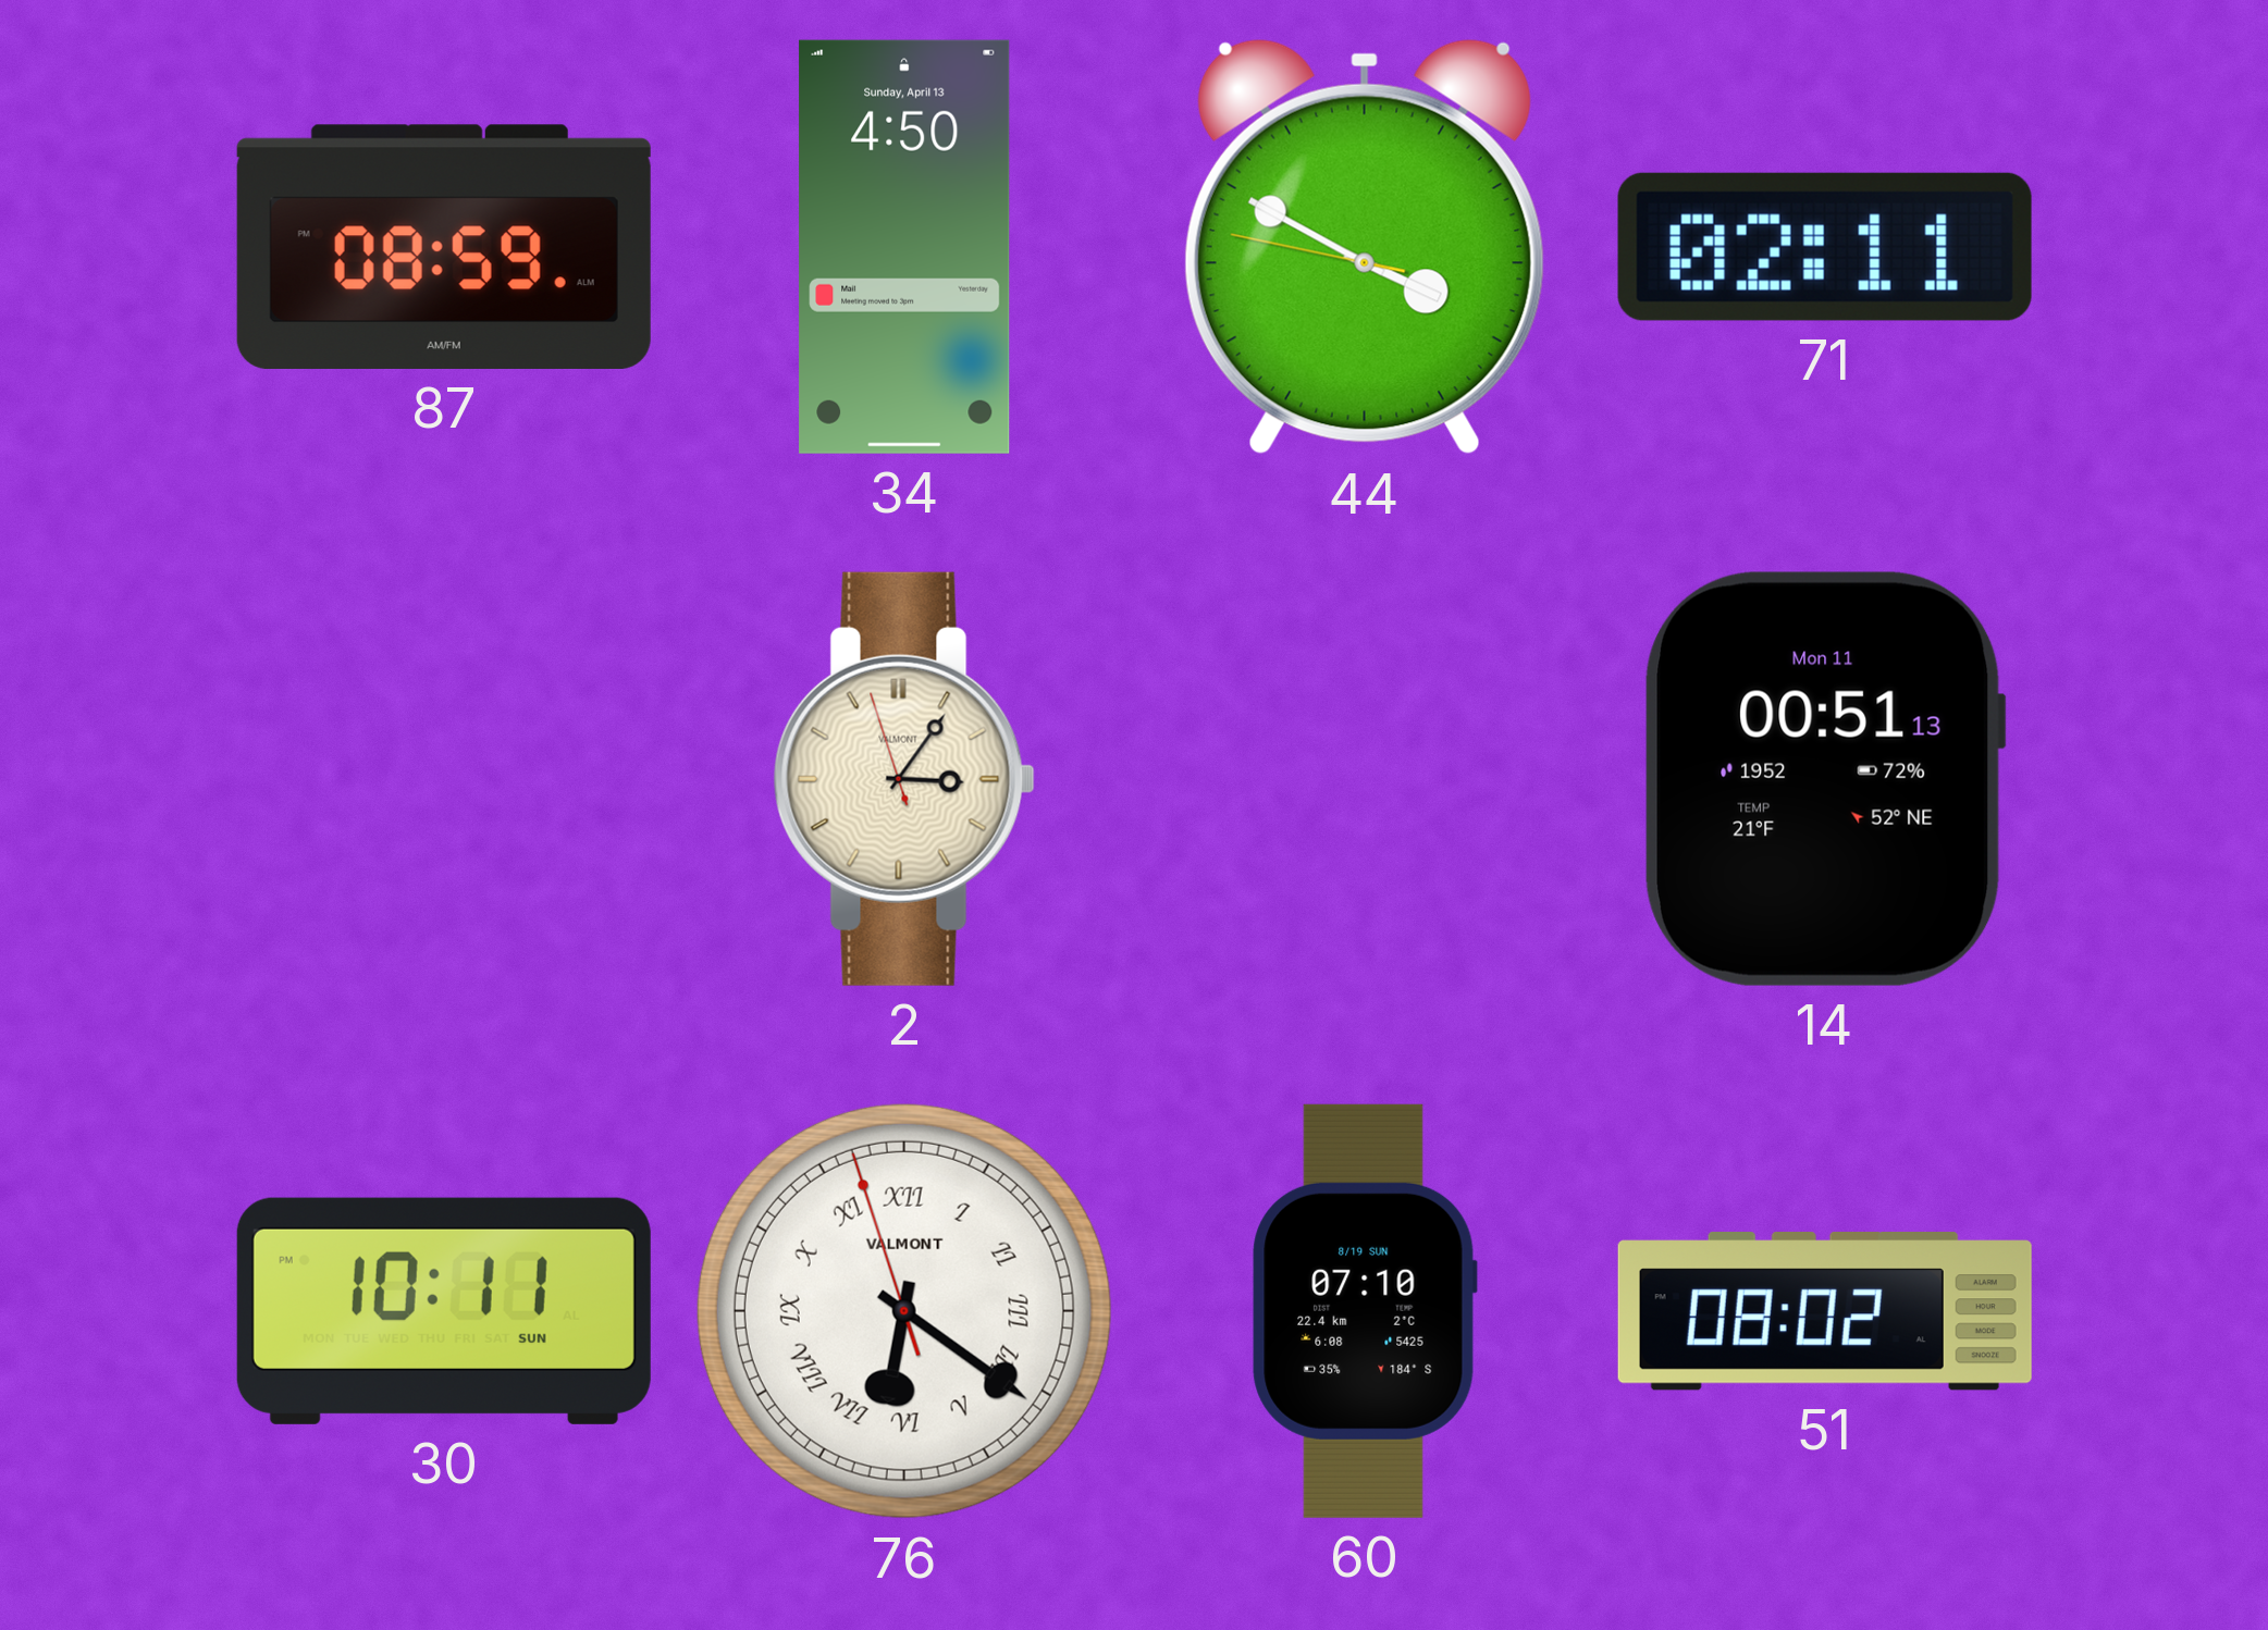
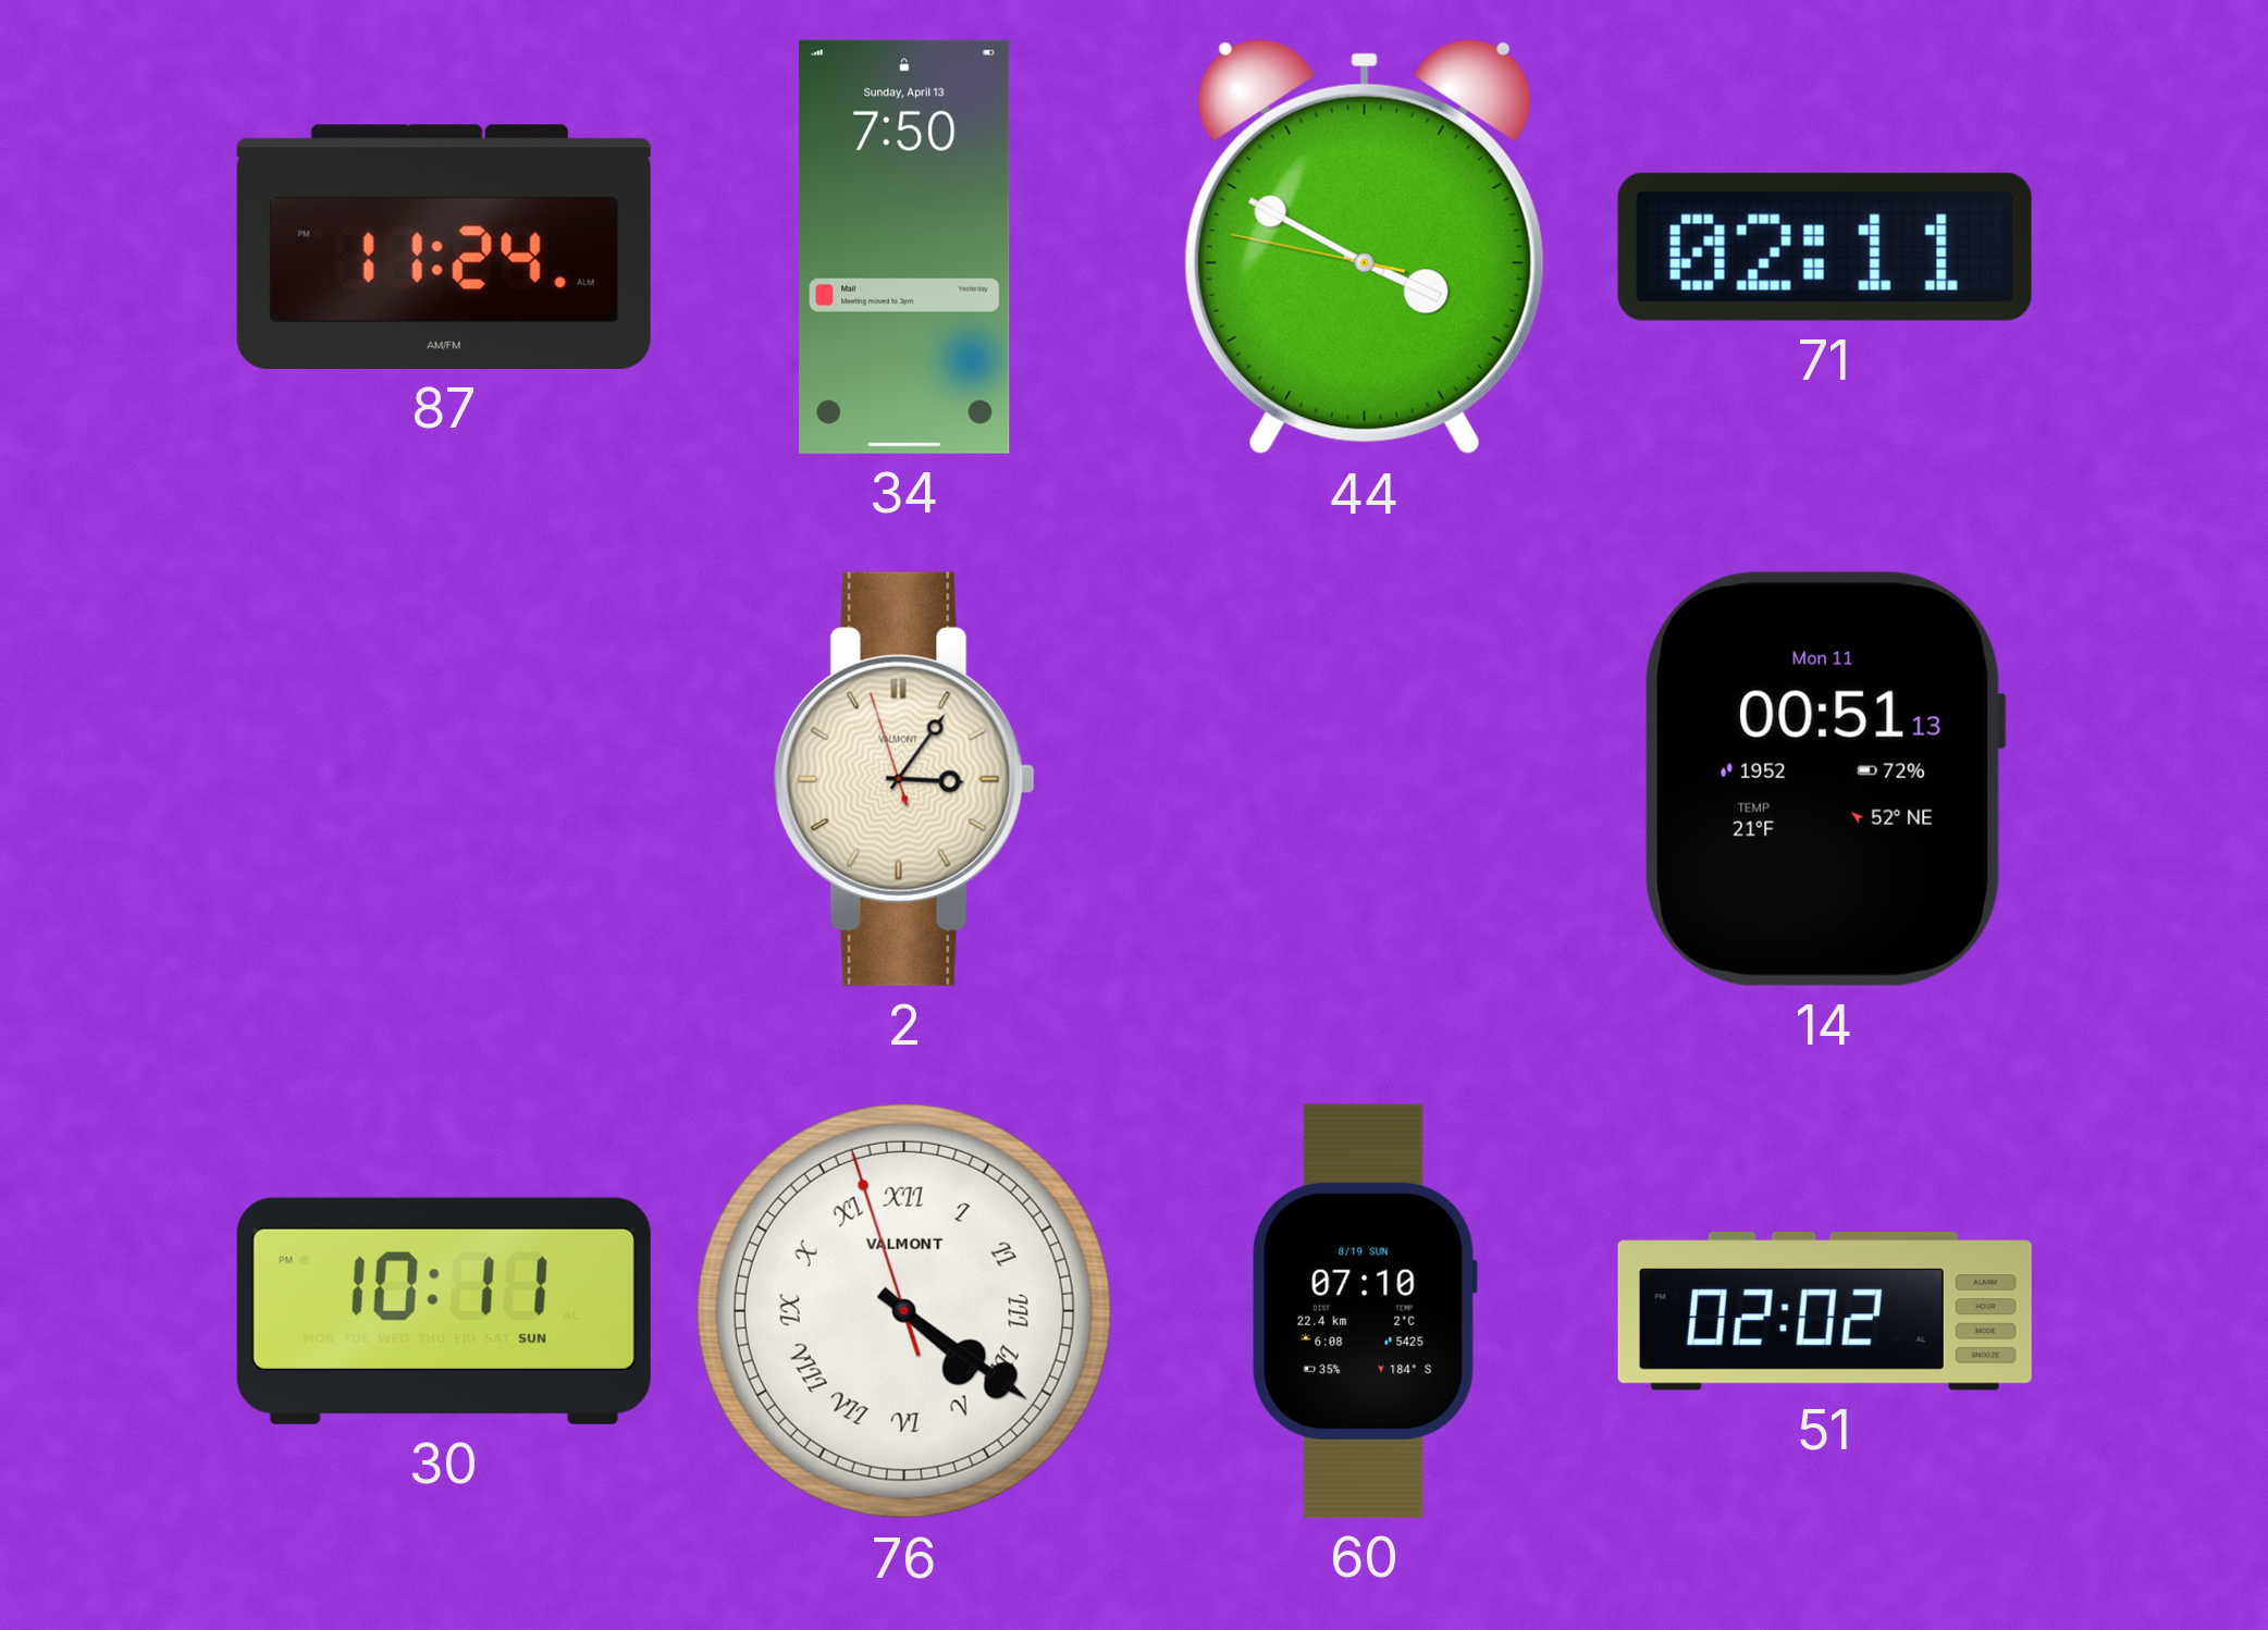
87: 08:59 -> 11:24 (444, 247)
34: 4:50 -> 7:50 (904, 247)
76: 6:20 -> 4:20 (904, 1311)
51: 08:02 -> 02:02 (1825, 1311)
